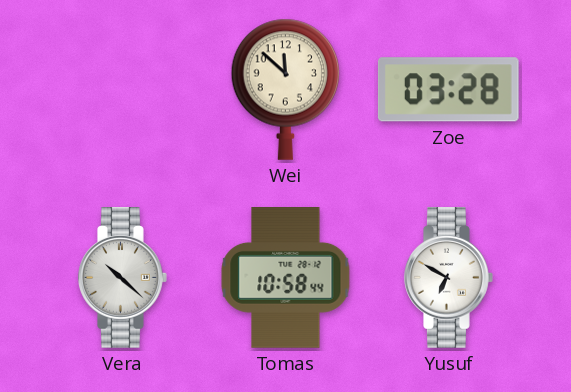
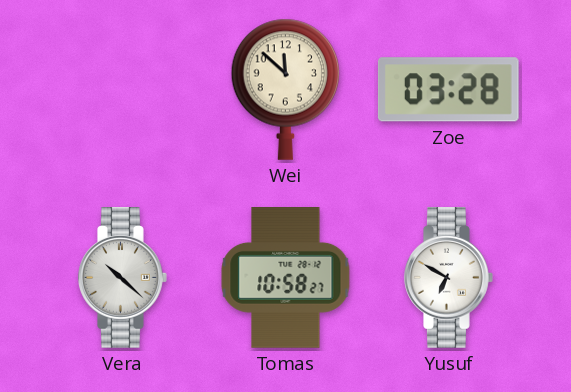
Tomas: 10:58:44 -> 10:58:27 (286, 278)
